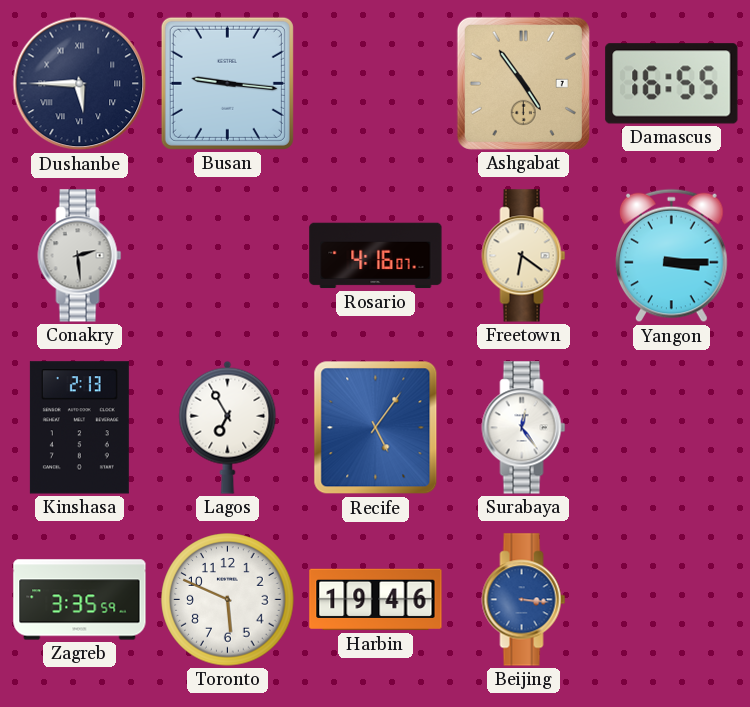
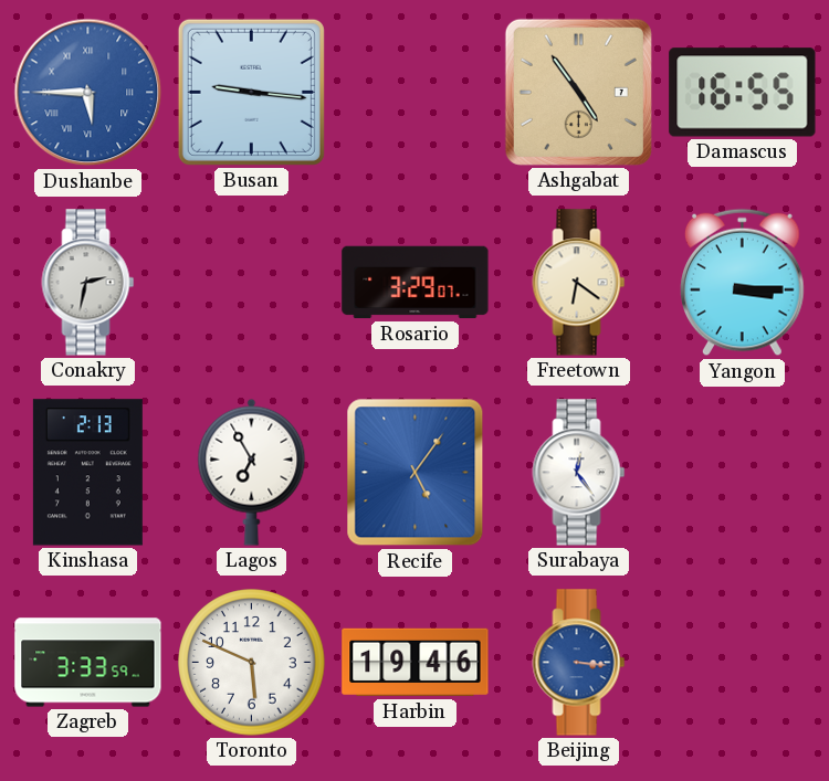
Dushanbe dial: navy -> blue (88, 93)
Conakry: 2:29 -> 2:32 (88, 283)
Rosario: 4:16 -> 3:29 (416, 283)
Zagreb: 3:35 -> 3:33 (88, 663)
